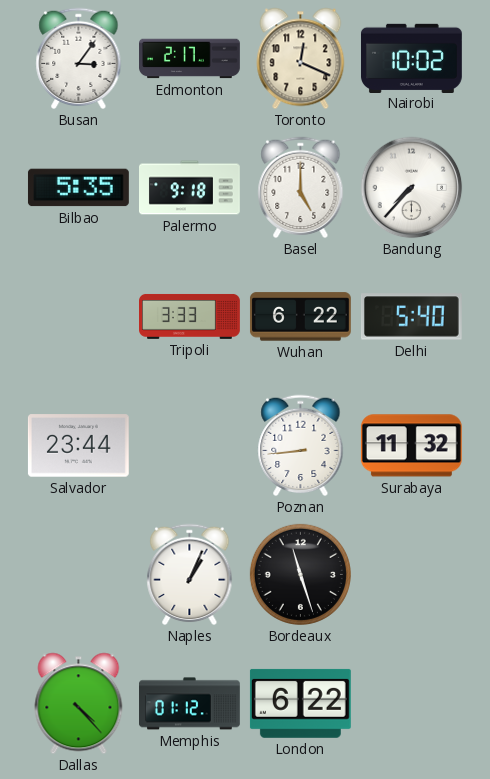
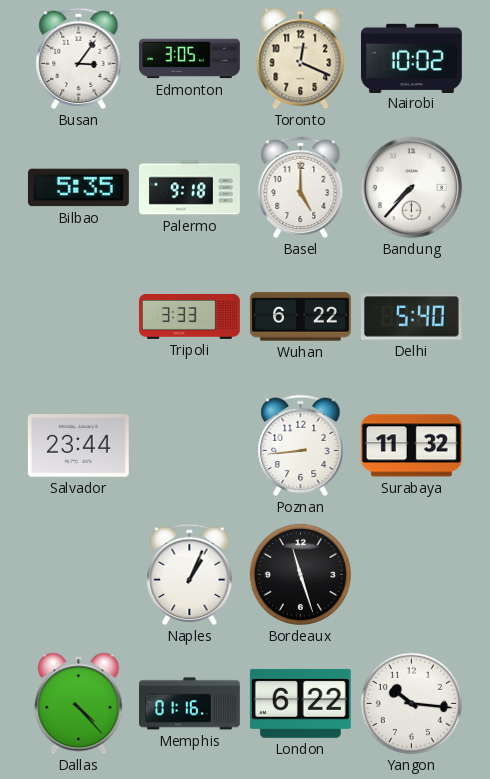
Edmonton: 2:17 -> 3:05 (190, 59)
Memphis: 01:12 -> 01:16 (190, 704)
Yangon: none -> 10:16 (411, 703)
